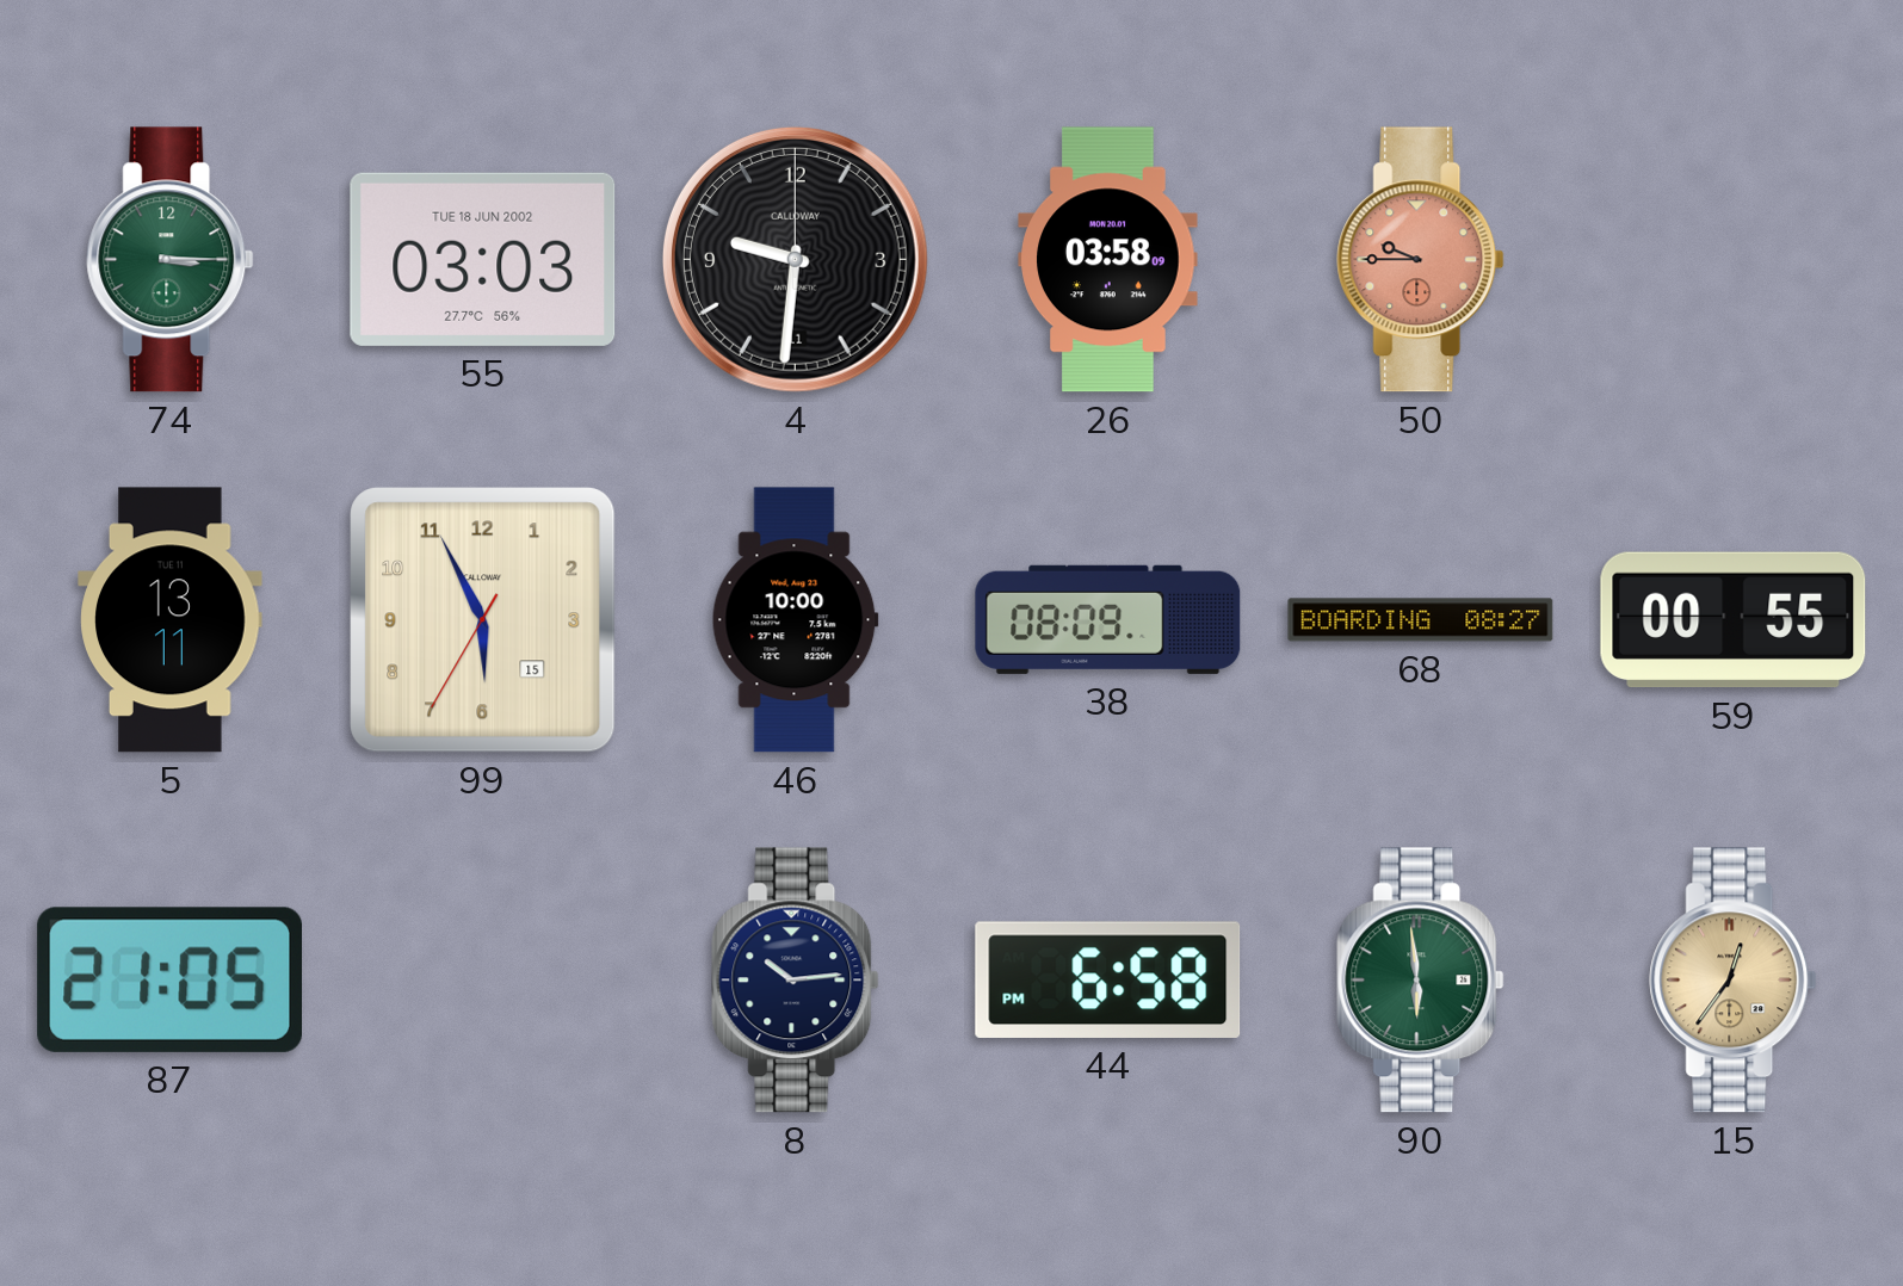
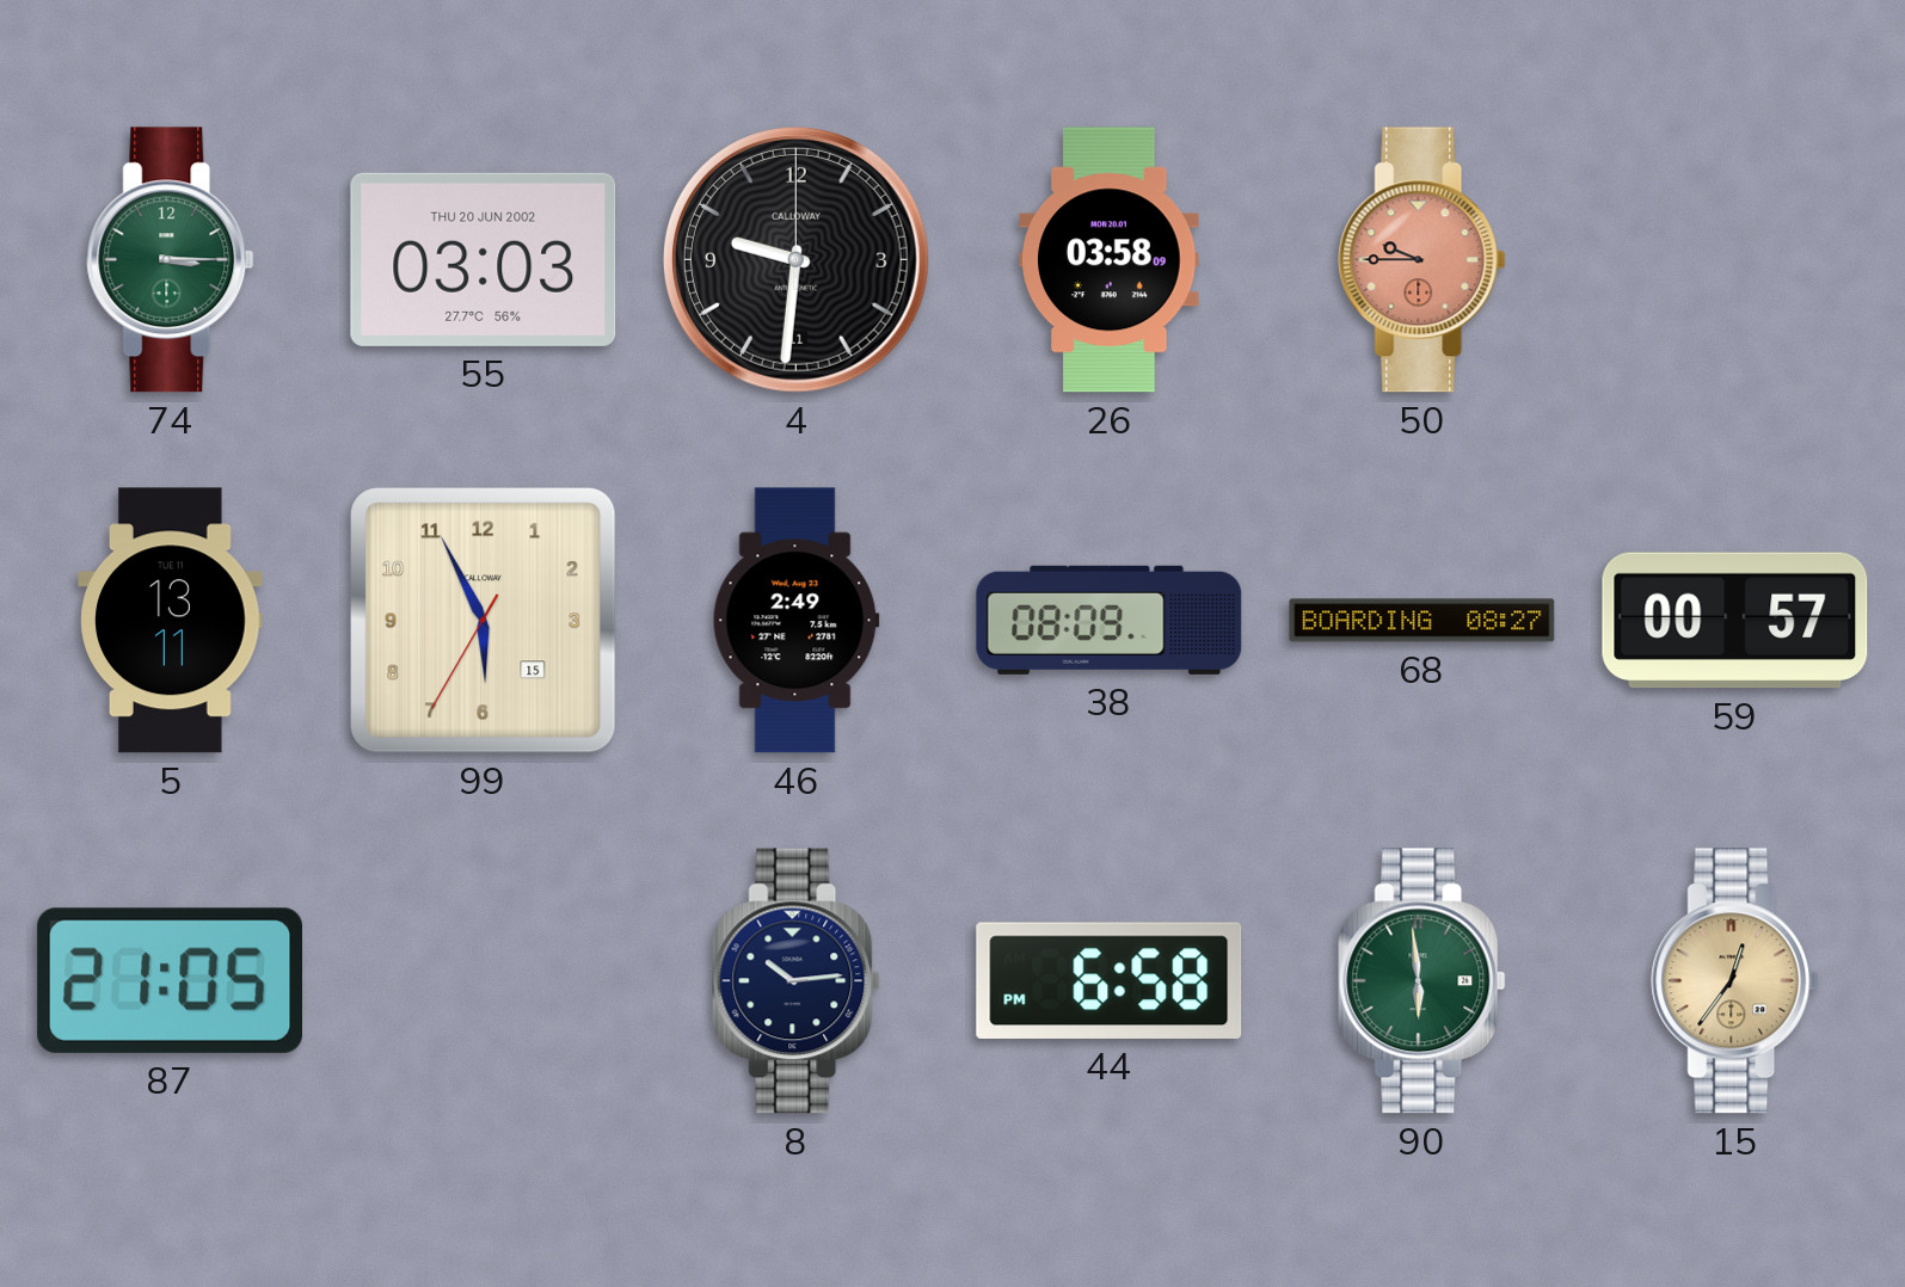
55 date: TUE 18 JUN 2002 -> THU 20 JUN 2002 (484, 259)
46: 10:00 -> 2:49 (795, 621)
59: 00:55 -> 00:57 (1735, 621)
